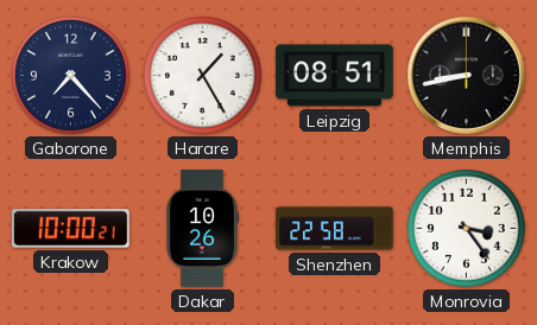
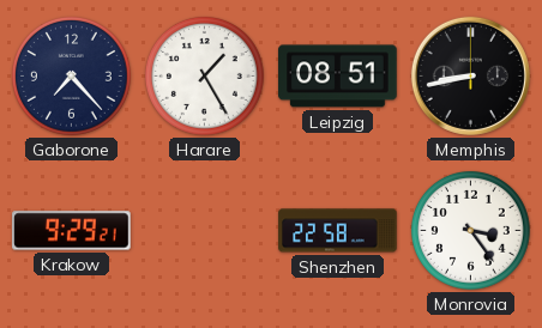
Krakow: 10:00 -> 9:29 (72, 231)
Dakar: 10:26 -> none (202, 229)
